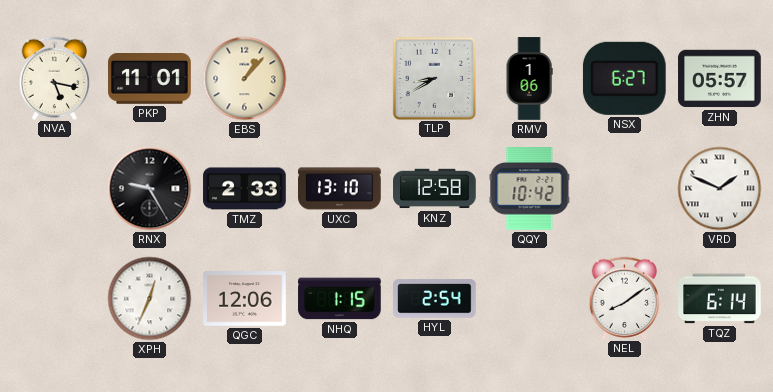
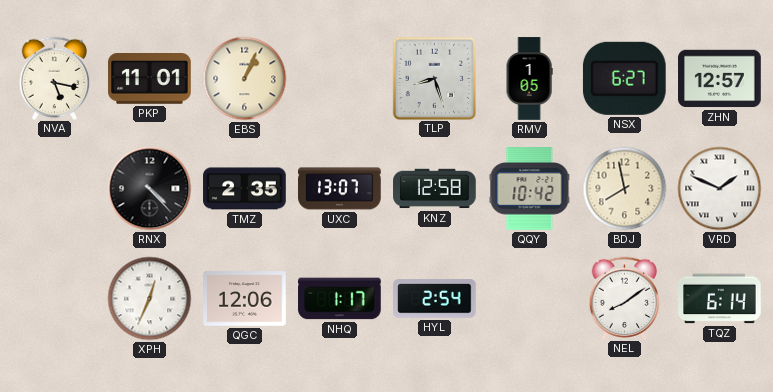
EBS: 1:07 -> 1:04 (245, 79)
TLP: 8:40 -> 8:27 (434, 78)
RMV: 1:06 -> 1:05 (529, 79)
ZHN: 05:57 -> 12:57 (720, 79)
RNX: 9:25 -> 4:23 (150, 189)
TMZ: 2:33 -> 2:35 (245, 189)
UXC: 13:10 -> 13:07 (340, 189)
BDJ: none -> 7:58 (625, 189)
NHQ: 1:15 -> 1:17 (340, 299)
